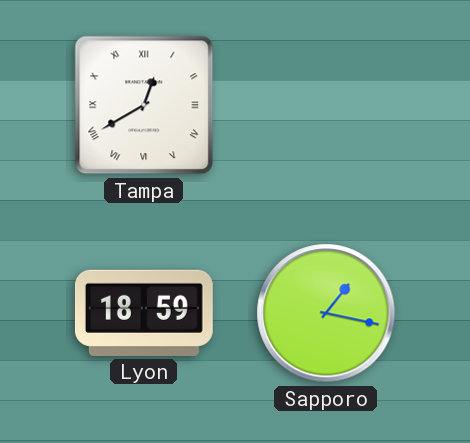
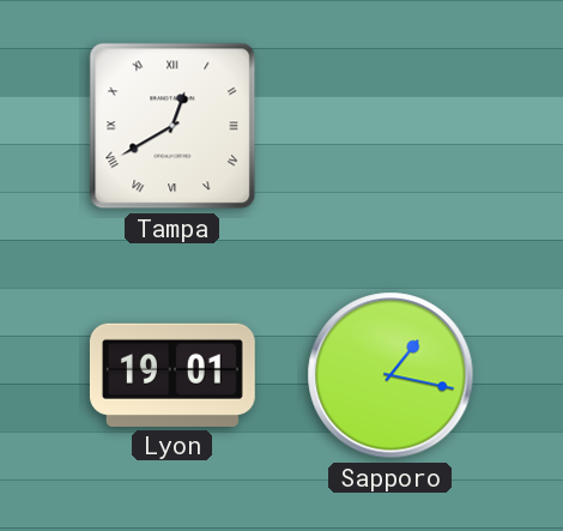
Lyon: 18:59 -> 19:01 (172, 375)
